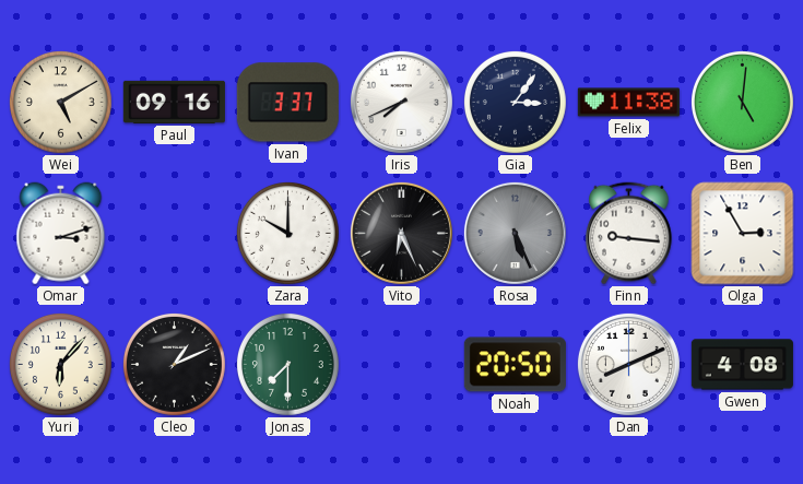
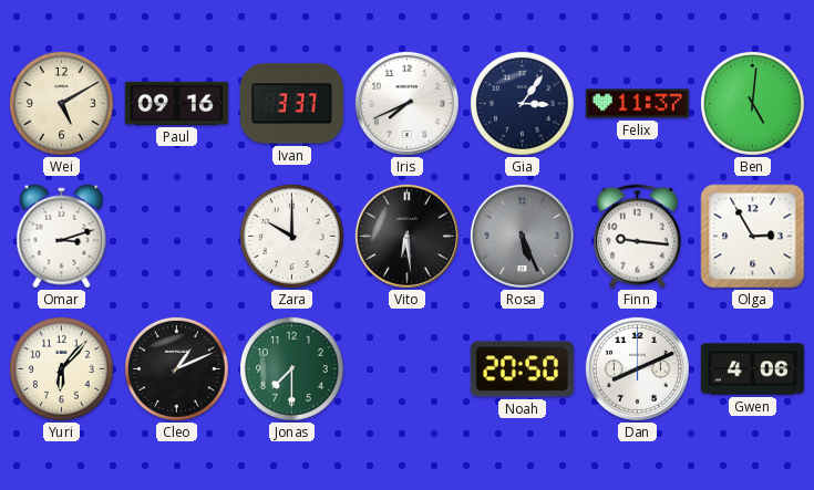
Felix: 11:38 -> 11:37 (637, 104)
Vito: 6:26 -> 6:29 (406, 236)
Gwen: 4:08 -> 4:06 (752, 369)
